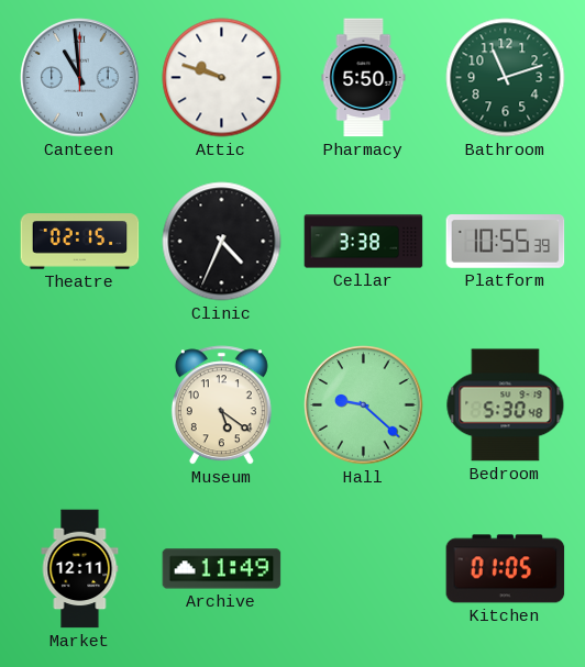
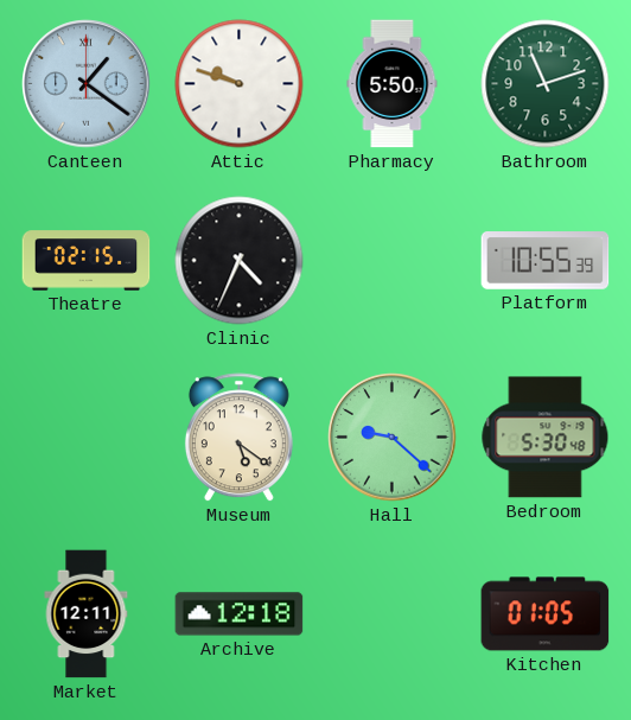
Canteen: 10:59 -> 1:21 (87, 84)
Cellar: 3:38 -> none (364, 242)
Archive: 11:49 -> 12:18 (240, 614)
